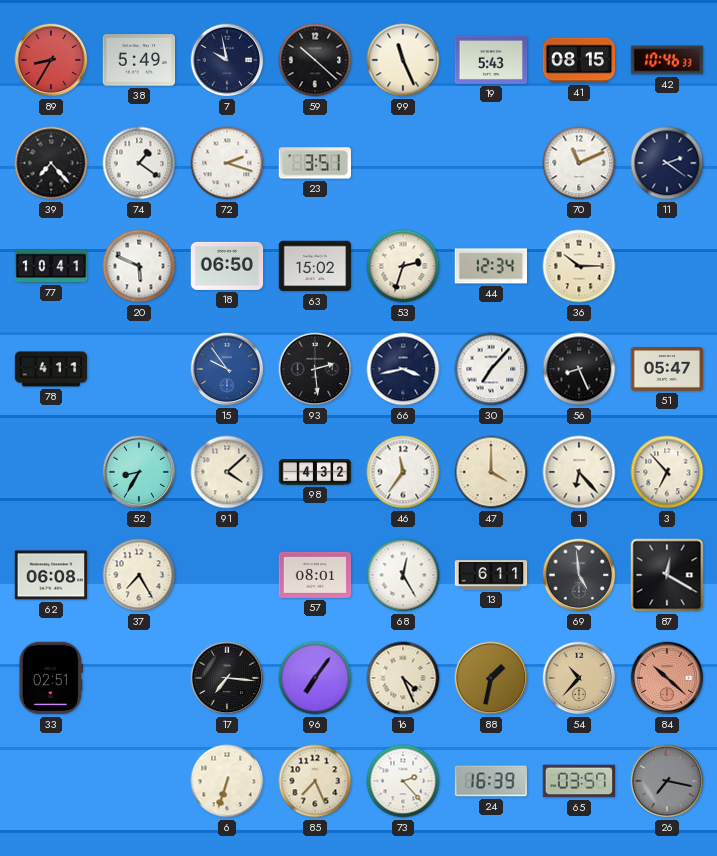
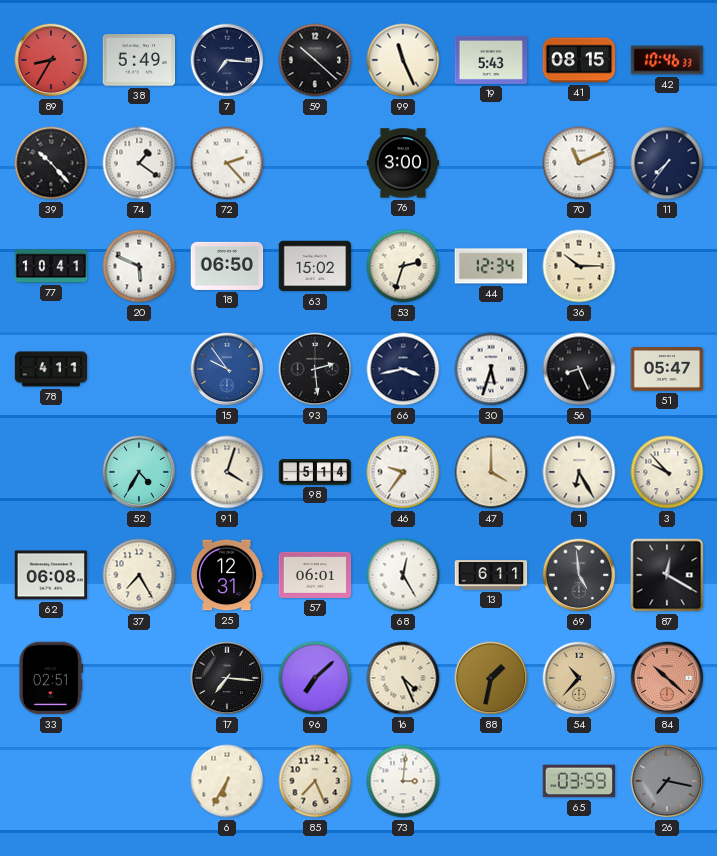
7: 9:58 -> 7:16 (227, 60)
39: 7:23 -> 10:23 (51, 163)
72: 2:18 -> 2:23 (227, 163)
23: 3:51 -> none (315, 163)
76: none -> 3:00 (403, 163)
11: 2:21 -> 7:36 (667, 163)
30: 7:07 -> 5:33 (491, 369)
52: 8:35 -> 4:35 (139, 472)
91: 4:08 -> 4:03 (227, 472)
98: 4:32 -> 5:14 (315, 472)
46: 11:36 -> 9:36 (403, 472)
1: 6:23 -> 6:25 (579, 472)
3: 6:53 -> 9:53 (667, 472)
25: none -> 12:31 (227, 575)
57: 08:01 -> 06:01 (315, 575)
96: 7:06 -> 7:08 (315, 678)
6: 6:33 -> 6:35 (227, 781)
73: 2:23 -> 3:01 (403, 781)
24: 16:39 -> none (491, 781)
65: 03:57 -> 03:59 (579, 781)
